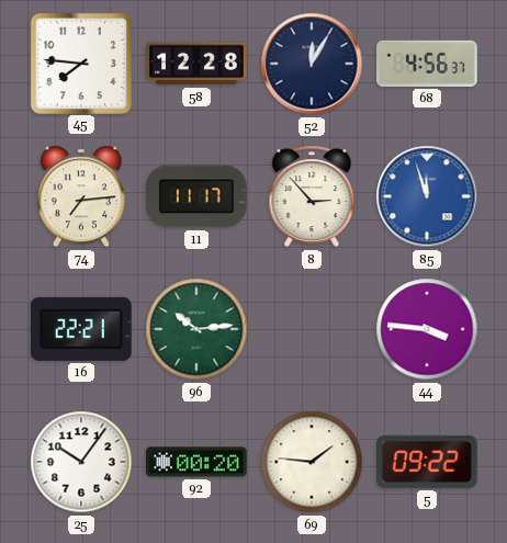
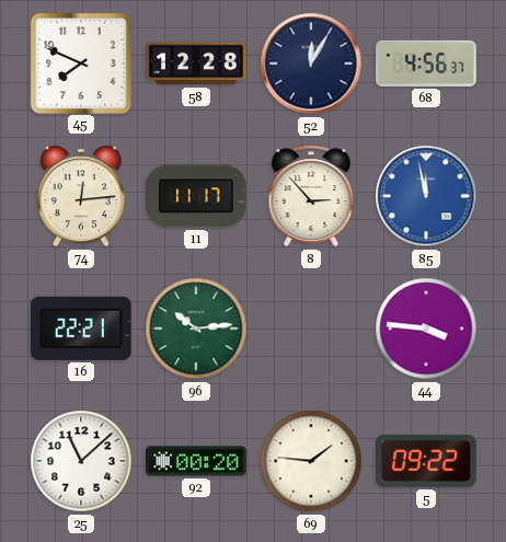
45: 7:46 -> 7:49 (80, 62)
74: 7:14 -> 12:14 (81, 196)
85: 11:57 -> 11:58 (426, 196)
25: 10:06 -> 11:08 (81, 461)
